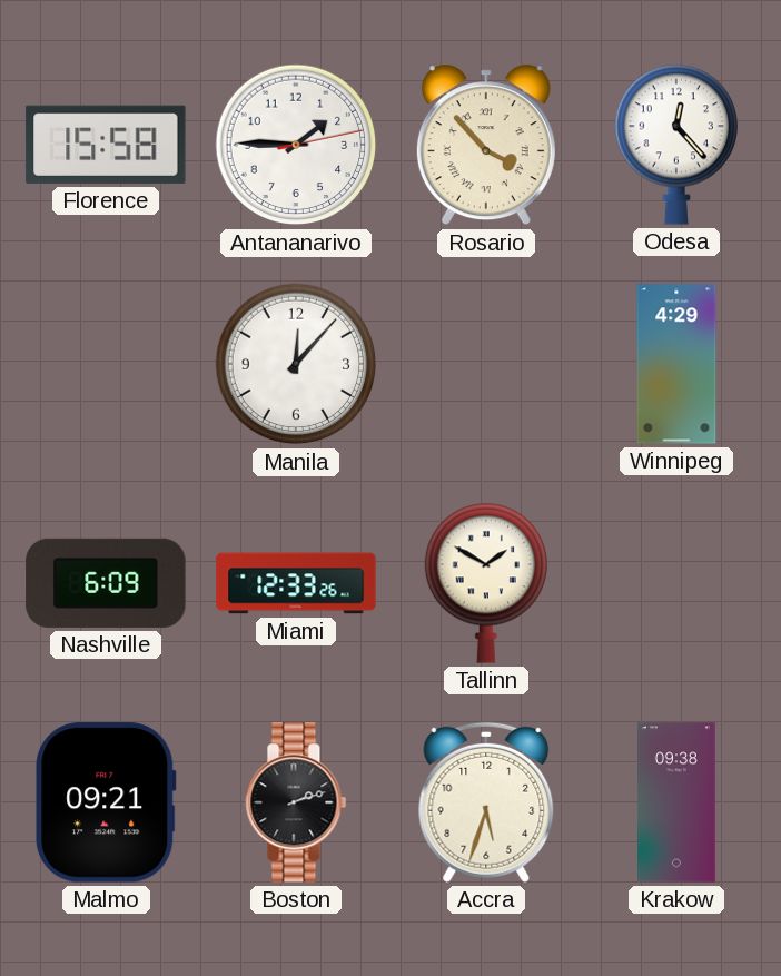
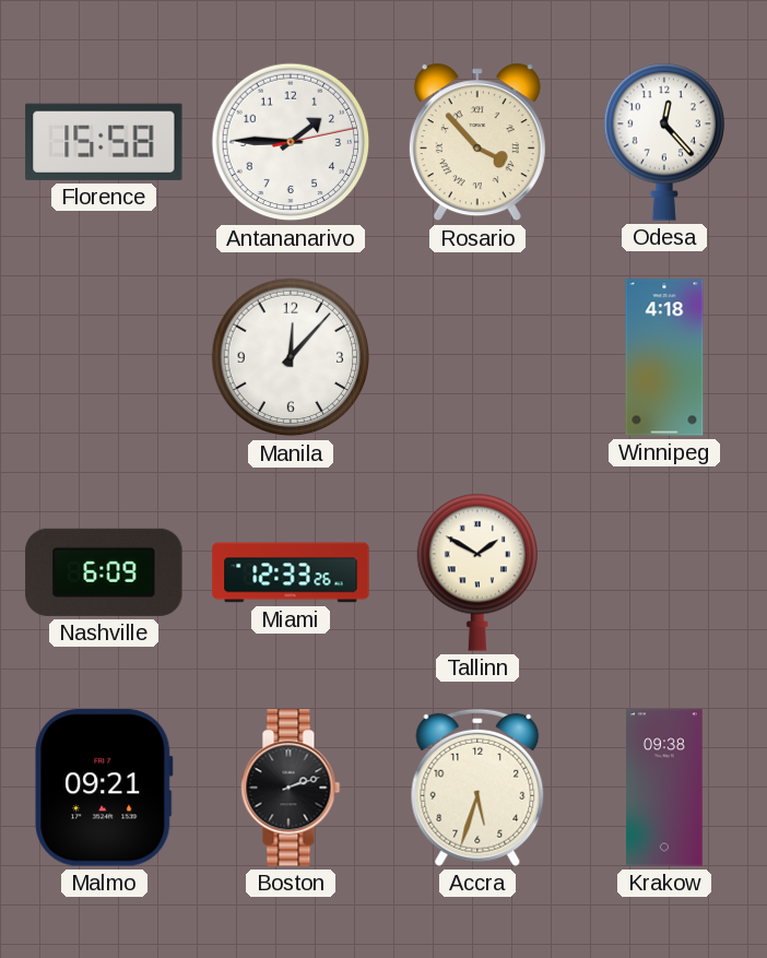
Winnipeg: 4:29 -> 4:18 (664, 357)
